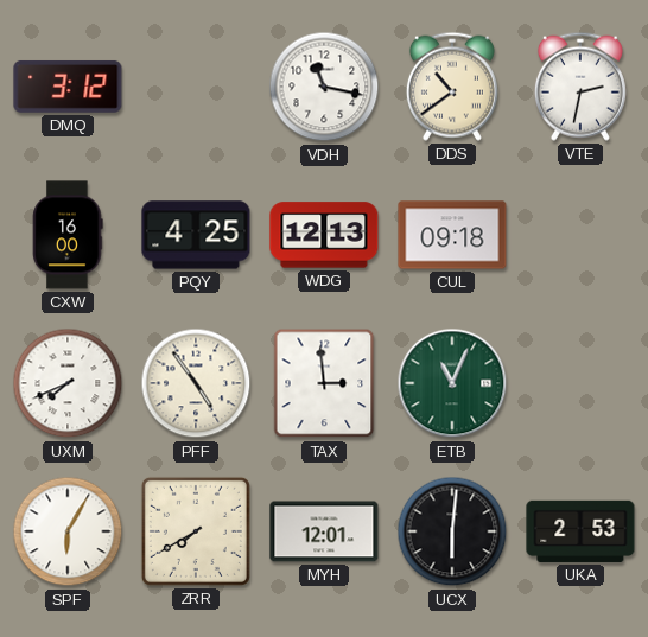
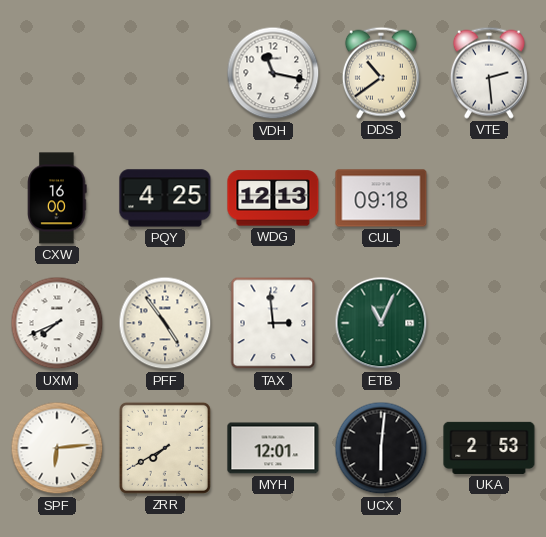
DMQ: 3:12 -> none (68, 87)
VTE: 2:32 -> 2:29 (489, 73)
SPF: 6:05 -> 6:14 (57, 448)
